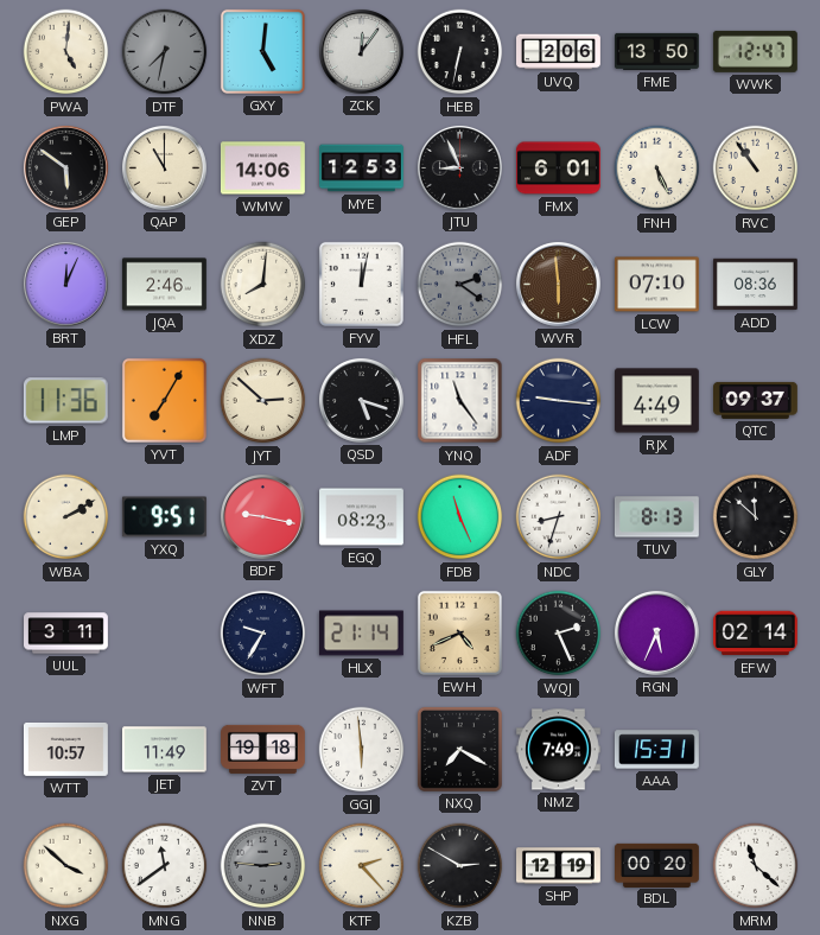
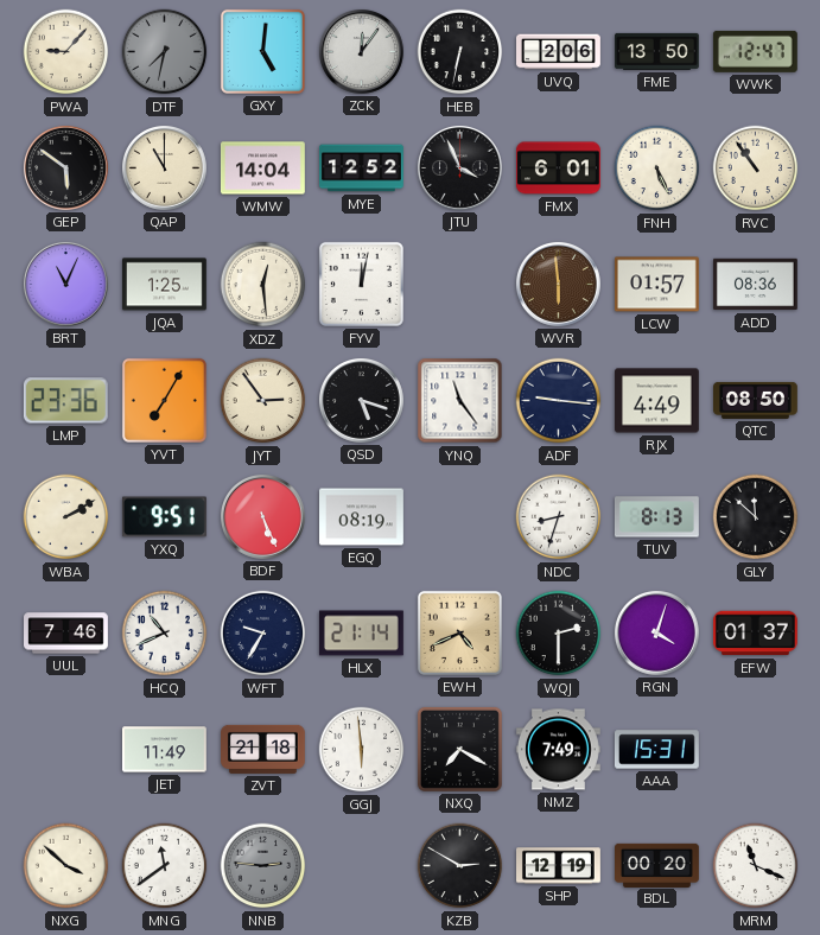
PWA: 5:01 -> 9:07 (66, 52)
WMW: 14:06 -> 14:04 (262, 168)
MYE: 12:53 -> 12:52 (362, 168)
JTU: 8:56 -> 3:56 (459, 167)
BRT: 12:04 -> 11:04 (65, 284)
JQA: 2:46 -> 1:25 (164, 285)
XDZ: 8:01 -> 12:29 (263, 285)
HFL: 2:21 -> none (460, 285)
LCW: 07:10 -> 01:57 (656, 285)
LMP: 11:36 -> 23:36 (65, 401)
JYT: 2:52 -> 2:54 (263, 401)
QTC: 09:37 -> 08:50 (756, 400)
BDF: 9:17 -> 5:26 (262, 516)
EGQ: 08:23 -> 08:19 (362, 517)
FDB: 11:26 -> none (460, 517)
UUL: 3:11 -> 7:46 (66, 634)
HCQ: none -> 10:41 (165, 634)
WQJ: 2:26 -> 2:30 (559, 634)
RGN: 5:34 -> 4:03 (656, 632)
EFW: 02:14 -> 01:37 (755, 634)
WTT: 10:57 -> none (65, 749)
ZVT: 19:18 -> 21:18 (263, 749)
KTF: 2:23 -> none (362, 866)
MRM: 11:22 -> 11:19 (756, 866)
